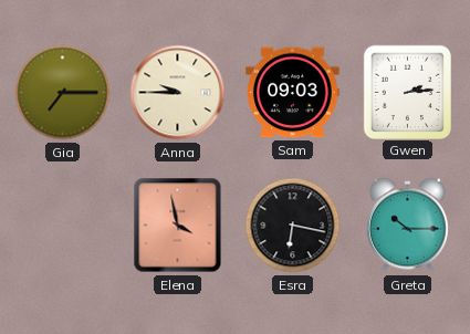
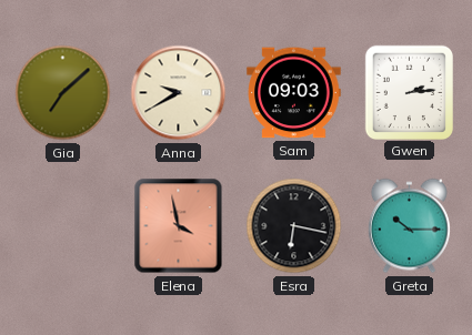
Gia: 7:15 -> 7:08 (63, 93)
Anna: 9:45 -> 9:40 (179, 93)
